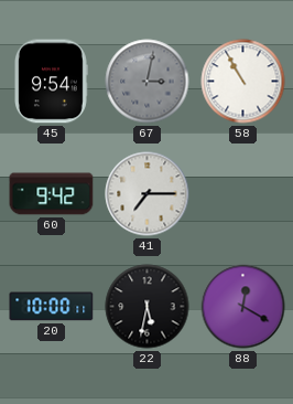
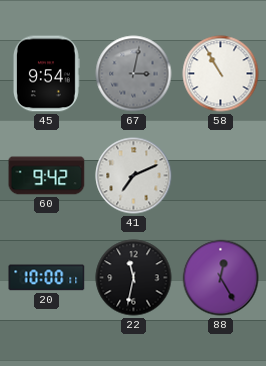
41: 7:15 -> 7:11 (134, 176)
22: 5:32 -> 11:32 (134, 278)
88: 12:20 -> 12:25 (221, 278)
